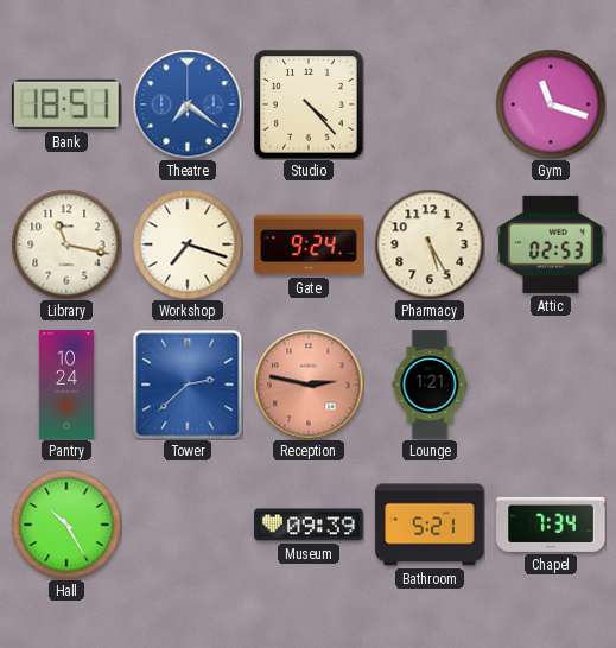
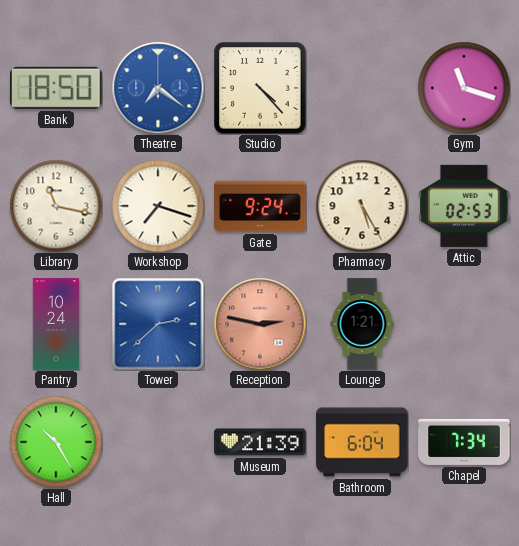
Bank: 18:51 -> 18:50 (57, 88)
Museum: 09:39 -> 21:39 (260, 442)
Bathroom: 5:21 -> 6:04 (362, 442)
